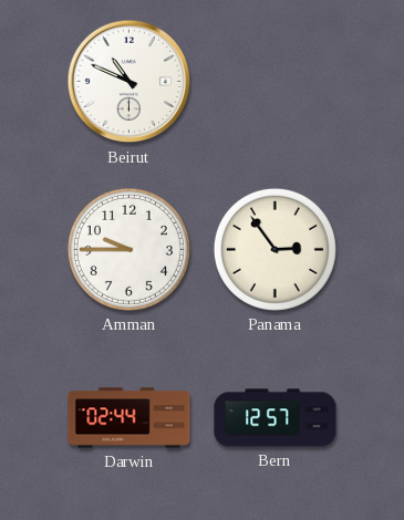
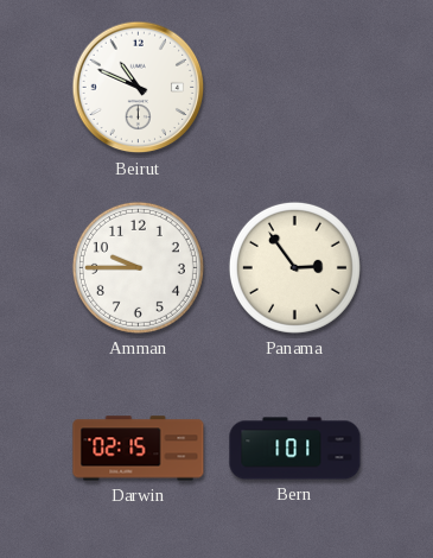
Darwin: 02:44 -> 02:15 (139, 449)
Bern: 12:57 -> 1:01 (295, 449)
